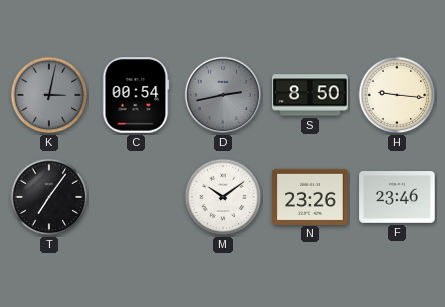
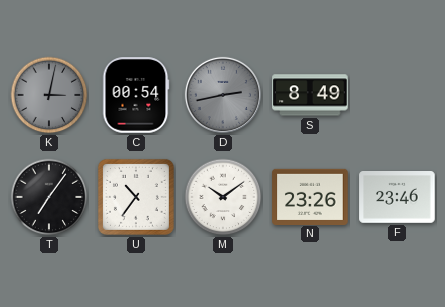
S: 8:50 -> 8:49 (310, 95)
H: 9:16 -> none (397, 95)
U: none -> 10:36 (136, 197)
